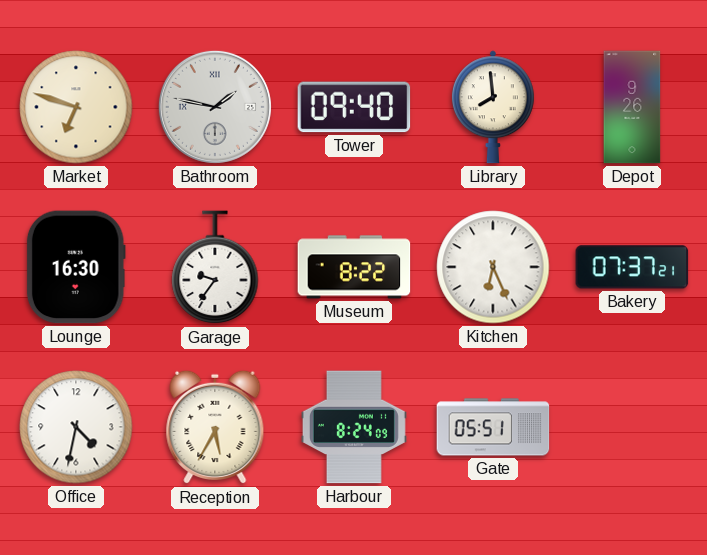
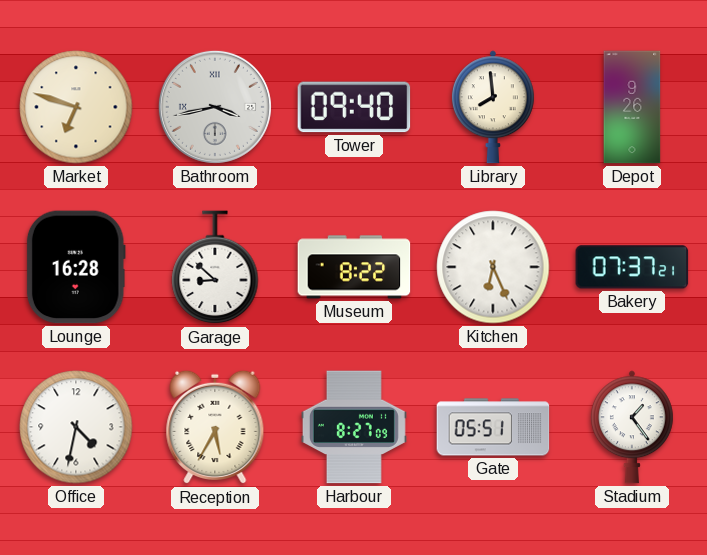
Bathroom: 1:47 -> 3:43 (215, 107)
Lounge: 16:30 -> 16:28 (76, 267)
Garage: 9:36 -> 8:52 (215, 268)
Harbour: 8:24 -> 8:27 (354, 427)
Stadium: none -> 1:24 (632, 427)
